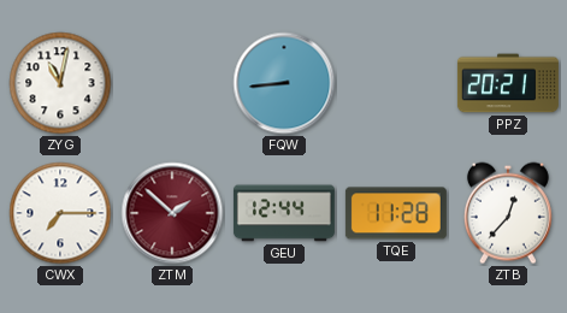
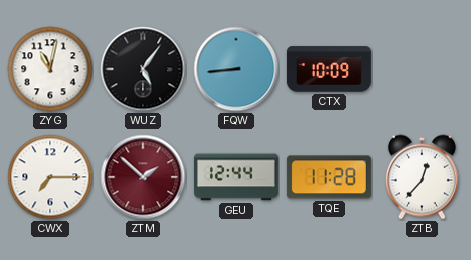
WUZ: none -> 5:06 (143, 69)
CTX: none -> 10:09 (329, 69)
PPZ: 20:21 -> none (508, 83)
